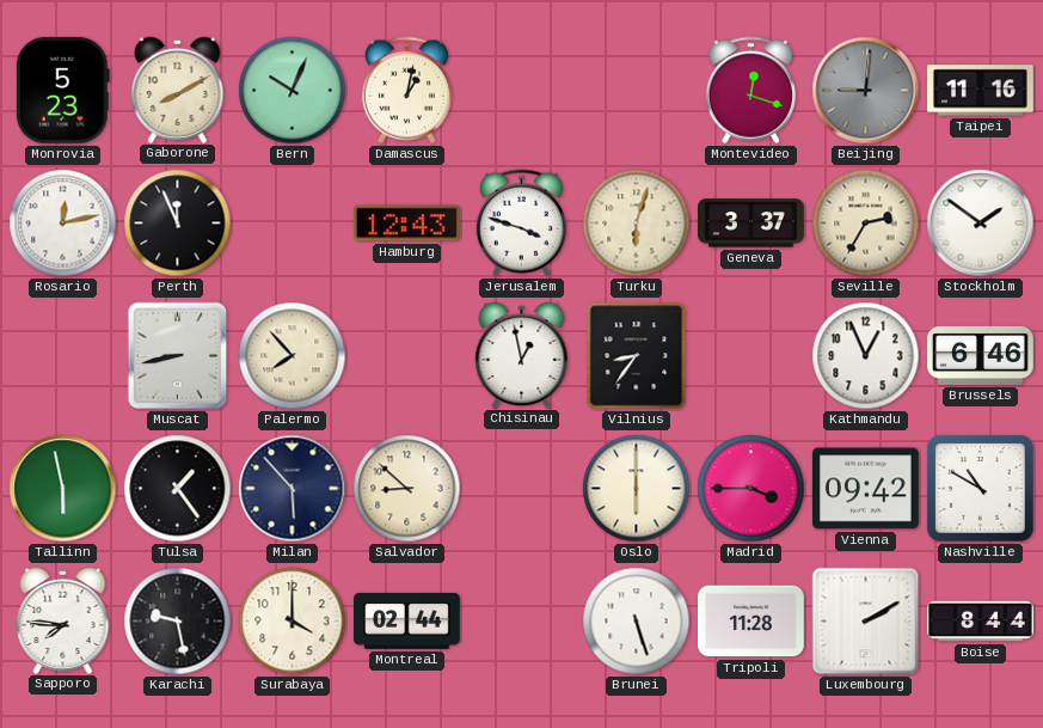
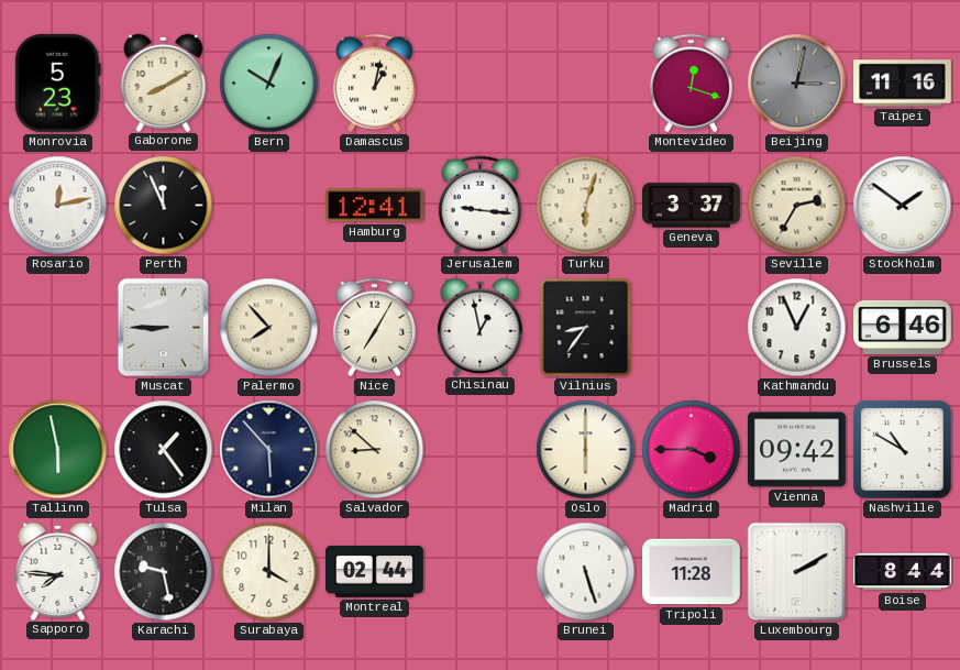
Beijing: 9:01 -> 3:02 (797, 84)
Hamburg: 12:43 -> 12:41 (374, 206)
Jerusalem: 3:48 -> 9:16 (479, 206)
Muscat: 8:43 -> 8:45 (164, 328)
Nice: none -> 7:05 (374, 328)
